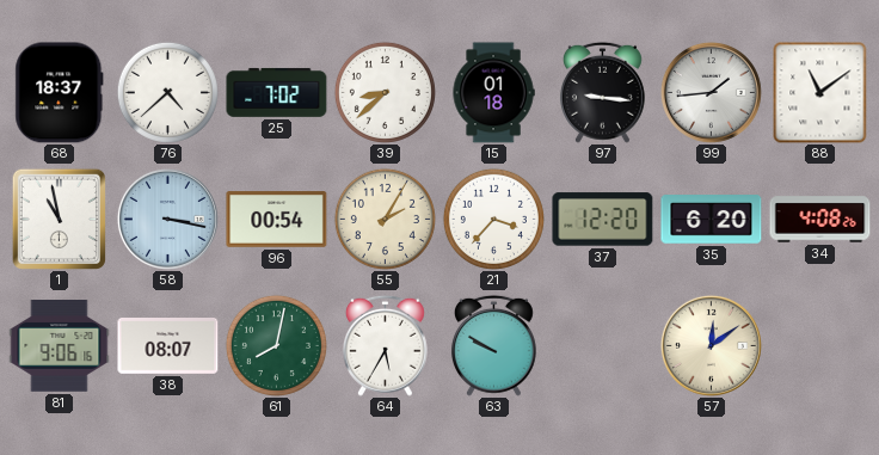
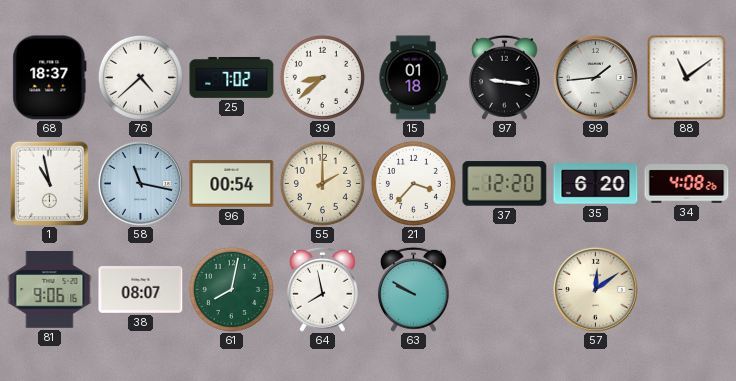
58: 3:17 -> 11:17 (140, 183)
55: 2:05 -> 2:00 (322, 183)
64: 5:35 -> 7:58 (322, 289)
